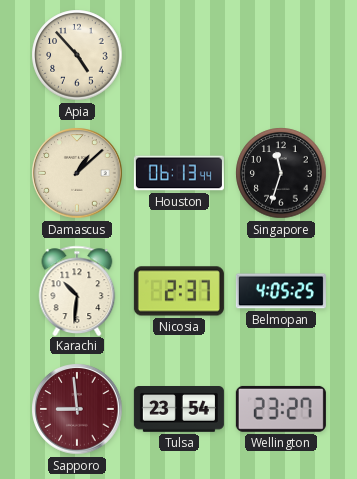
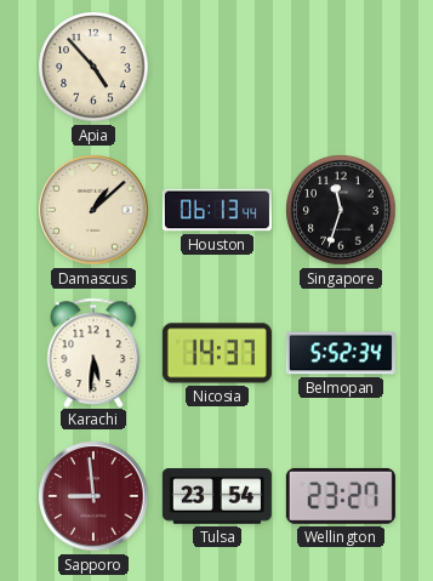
Karachi: 10:31 -> 5:31 (93, 352)
Nicosia: 2:37 -> 14:37 (217, 353)
Belmopan: 4:05 -> 5:52 (341, 353)
